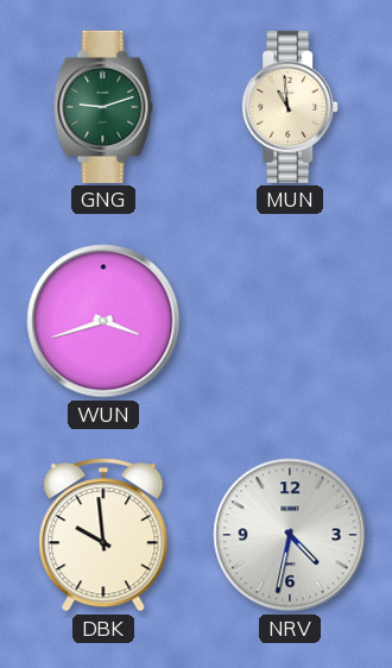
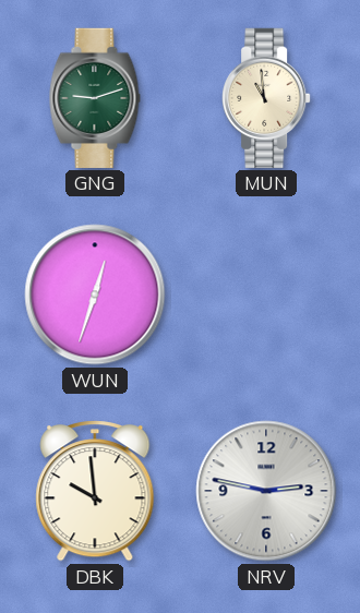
WUN: 3:42 -> 12:33 (95, 295)
NRV: 4:32 -> 2:47 (266, 491)
